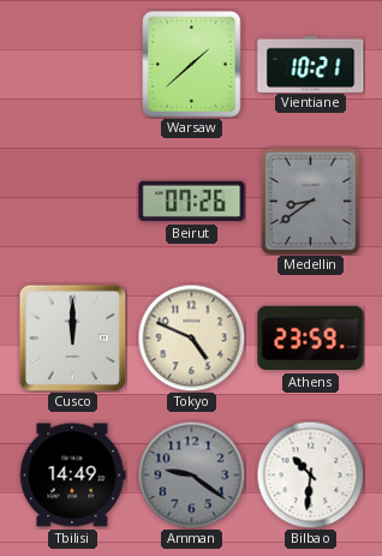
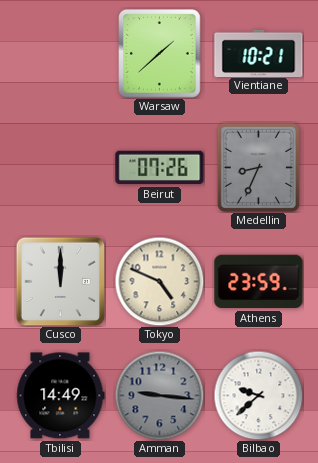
Medellin: 8:39 -> 8:34 (258, 167)
Amman: 9:21 -> 9:16 (159, 395)
Bilbao: 10:31 -> 9:38 (258, 395)
